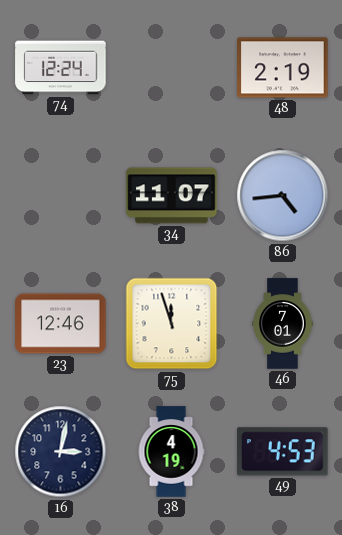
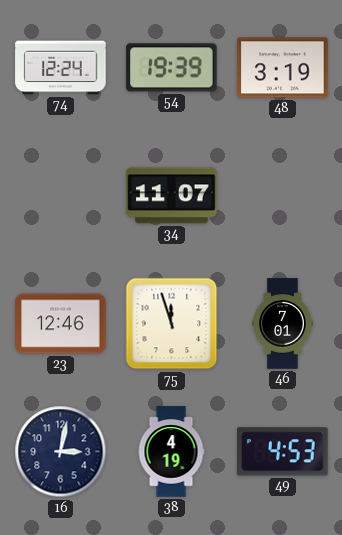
54: none -> 19:39 (172, 68)
48: 2:19 -> 3:19 (283, 68)
86: 4:44 -> none (283, 196)
